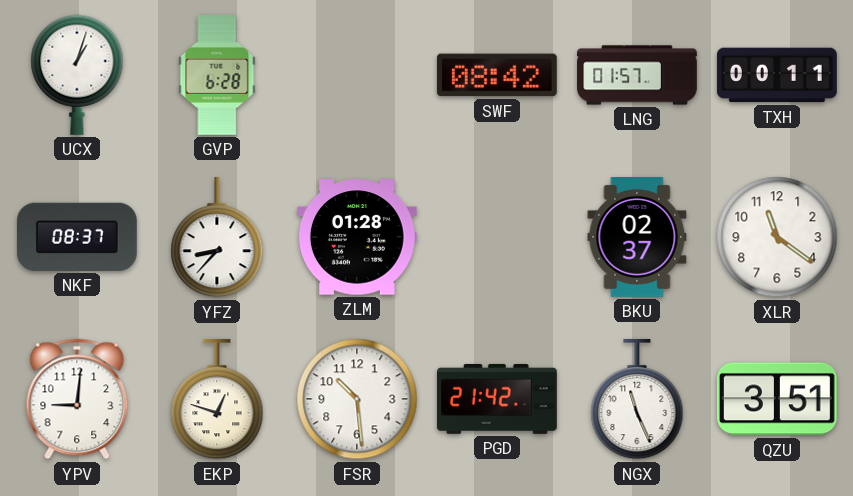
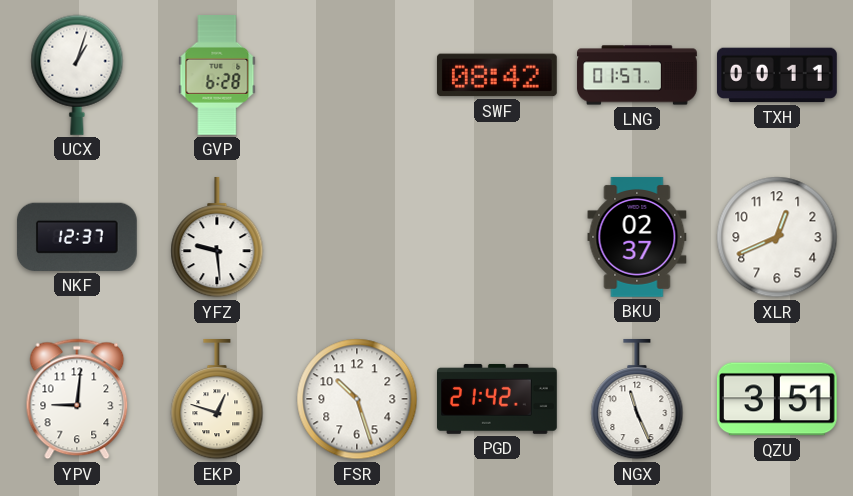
NKF: 08:37 -> 12:37 (77, 237)
YFZ: 8:37 -> 9:29 (217, 237)
ZLM: 01:28 -> none (357, 237)
XLR: 11:21 -> 12:41 (777, 237)
FSR: 10:29 -> 10:27 (357, 399)
